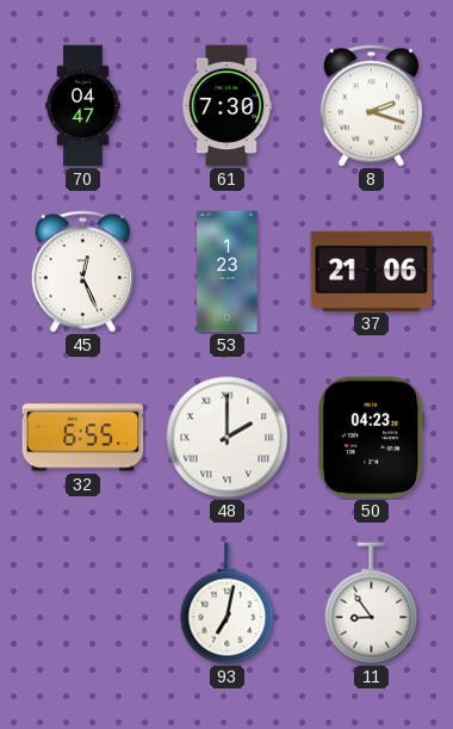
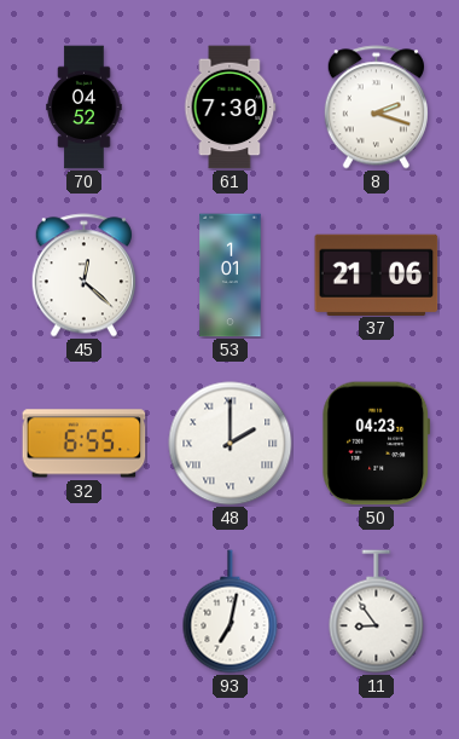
70: 04:47 -> 04:52 (85, 108)
45: 12:26 -> 12:22 (83, 276)
53: 1:23 -> 1:01 (231, 276)
